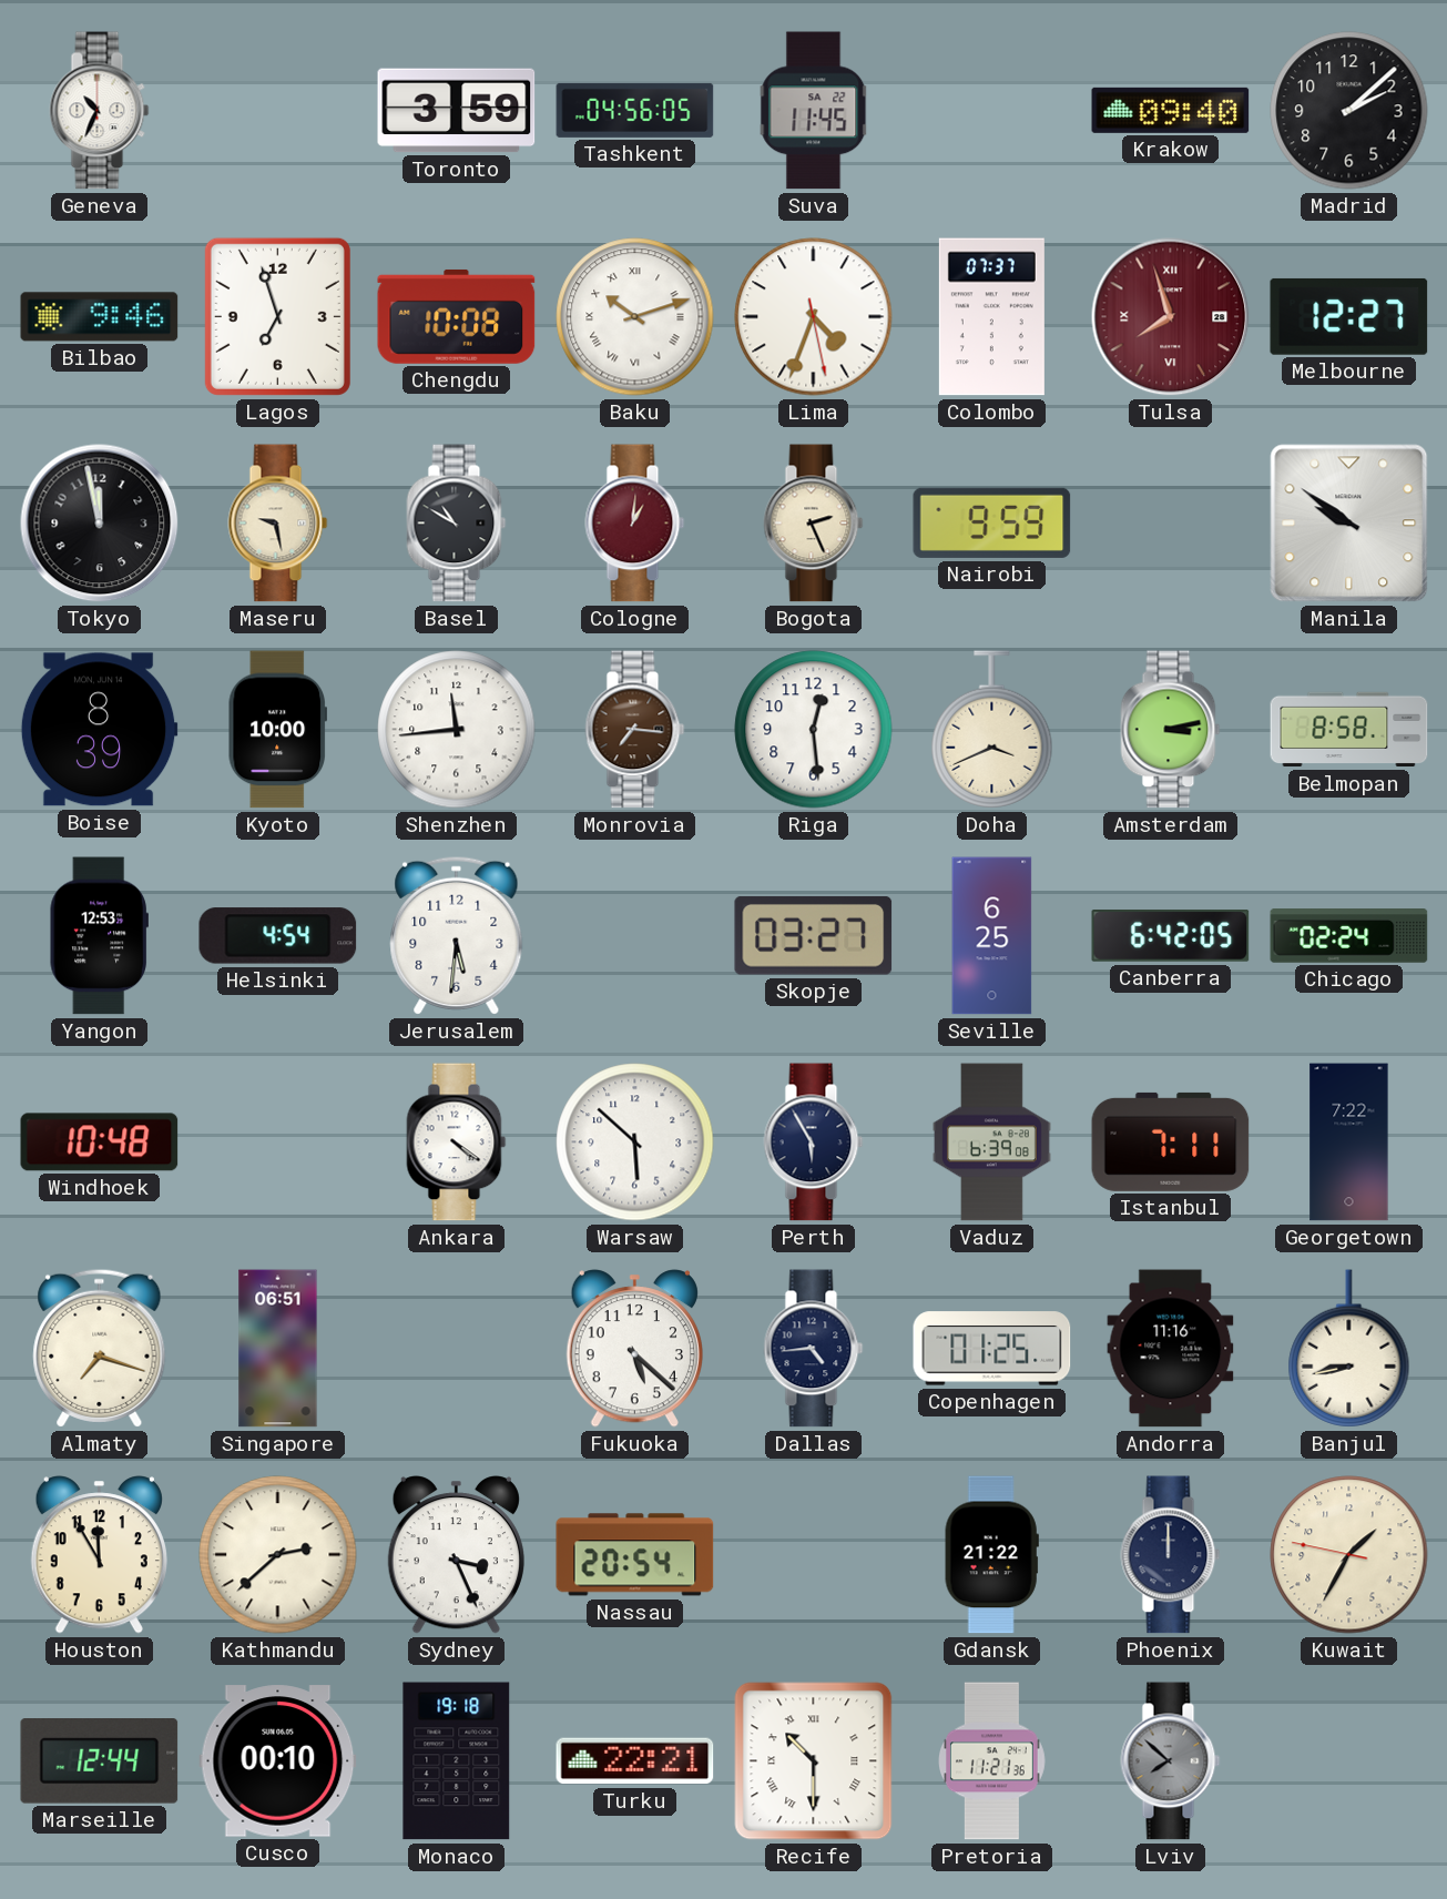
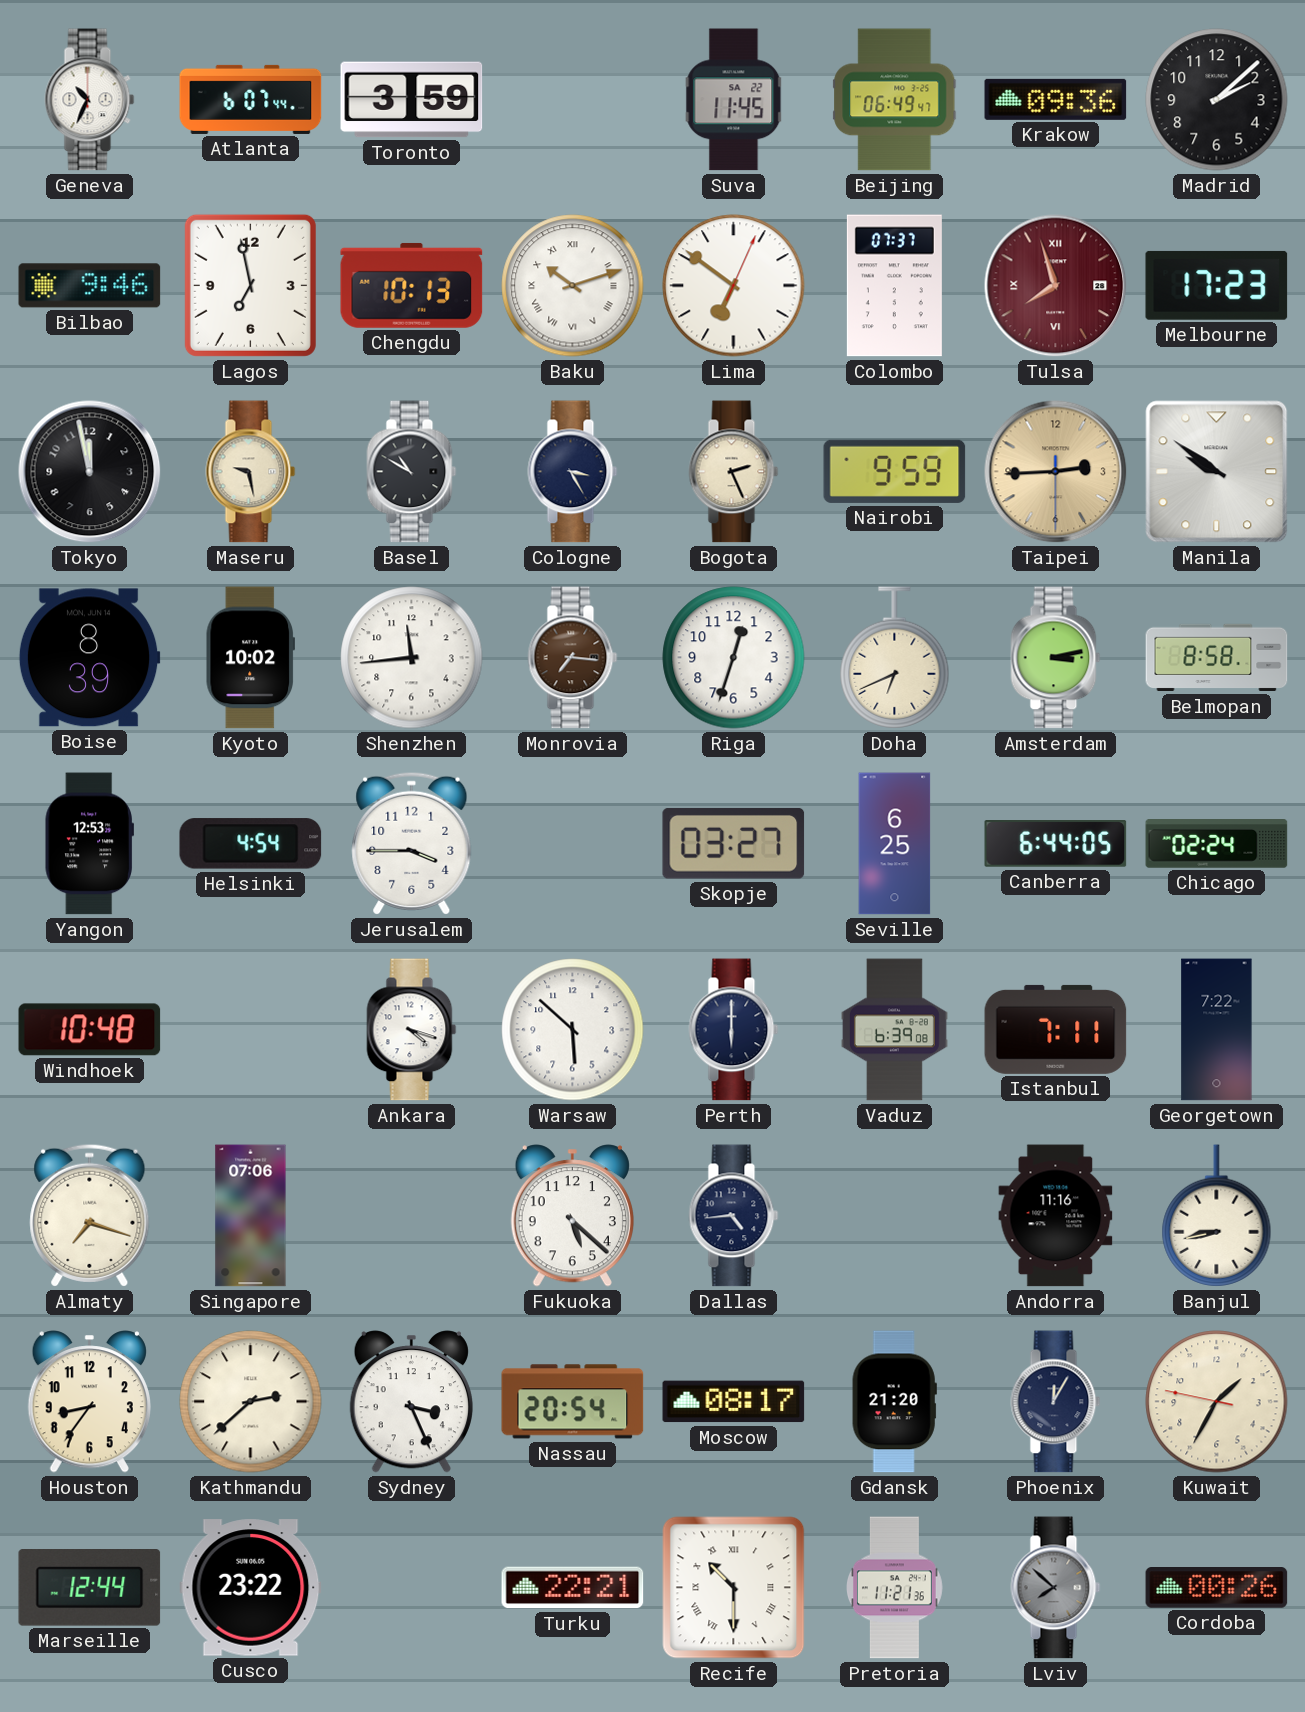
Atlanta: none -> 6:07 (251, 99)
Tashkent: 04:56 -> none (635, 110)
Beijing: none -> 06:49 (895, 100)
Krakow: 09:40 -> 09:36 (1056, 99)
Lagos: 6:57 -> 6:58 (250, 285)
Chengdu: 10:08 -> 10:13 (412, 285)
Lima: 4:33 -> 6:51 (734, 286)
Melbourne: 12:27 -> 17:23 (1217, 285)
Cologne: 1:01 -> 3:25 (573, 472)
Cologne dial: burgundy -> navy (573, 472)
Taipei: none -> 2:44 (1056, 472)
Kyoto: 10:00 -> 10:02 (250, 658)
Riga: 12:29 -> 12:33 (734, 658)
Doha: 3:41 -> 6:41 (895, 658)
Jerusalem: 5:31 -> 3:45 (412, 843)
Canberra: 6:42 -> 6:44 (1056, 844)
Ankara: 4:21 -> 4:18 (412, 1030)
Perth: 5:55 -> 6:00 (734, 1030)
Singapore: 06:51 -> 07:06 (251, 1216)
Copenhagen: 01:25 -> none (992, 1349)
Houston: 11:55 -> 8:36 (89, 1402)
Moscow: none -> 08:17 (734, 1402)
Gdansk: 21:22 -> 21:20 (894, 1402)
Phoenix: 12:00 -> 12:05 (1056, 1402)
Cusco: 00:10 -> 23:22 (251, 1588)
Monaco: 19:18 -> none (457, 1761)
Cordoba: none -> 00:26 (1217, 1588)
